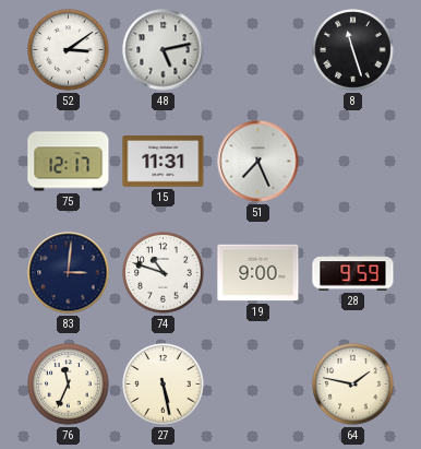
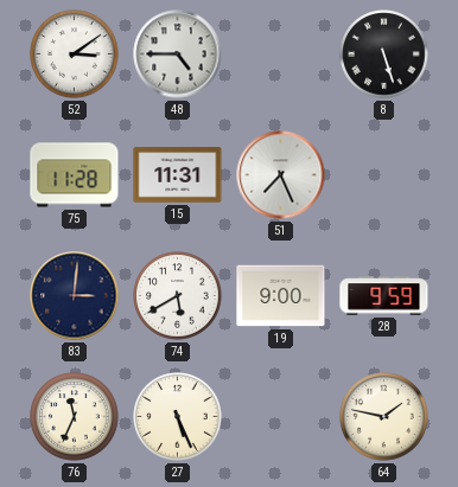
48: 5:13 -> 4:45 (178, 55)
8: 11:27 -> 5:27 (384, 55)
75: 12:17 -> 11:28 (75, 175)
74: 10:48 -> 5:40 (178, 296)
27: 5:28 -> 5:26 (178, 417)
